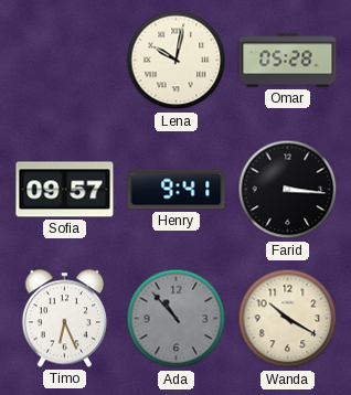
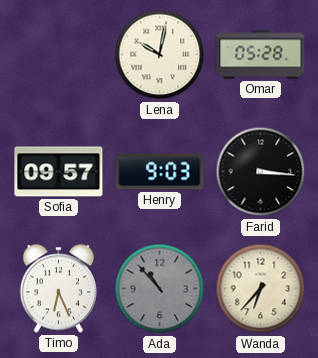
Henry: 9:41 -> 9:03 (160, 172)
Wanda: 10:20 -> 6:37 (261, 289)
